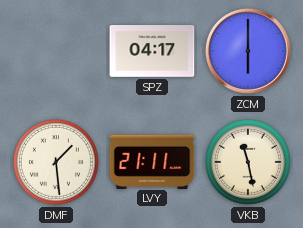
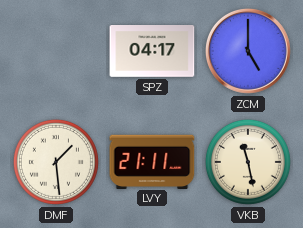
ZCM: 6:00 -> 5:00 (248, 51)
